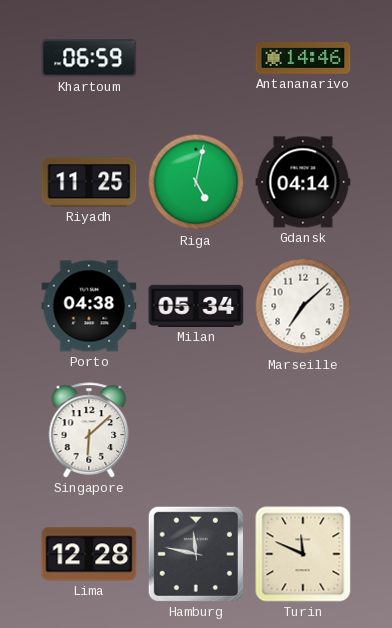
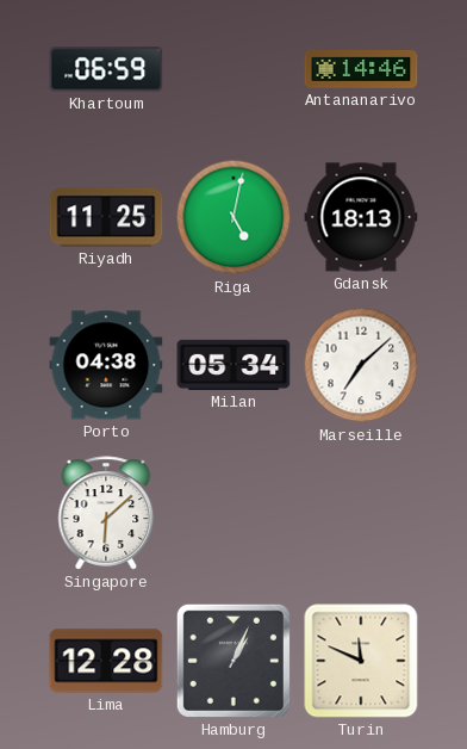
Gdansk: 04:14 -> 18:13 (361, 217)
Hamburg: 11:47 -> 1:04 (233, 661)
